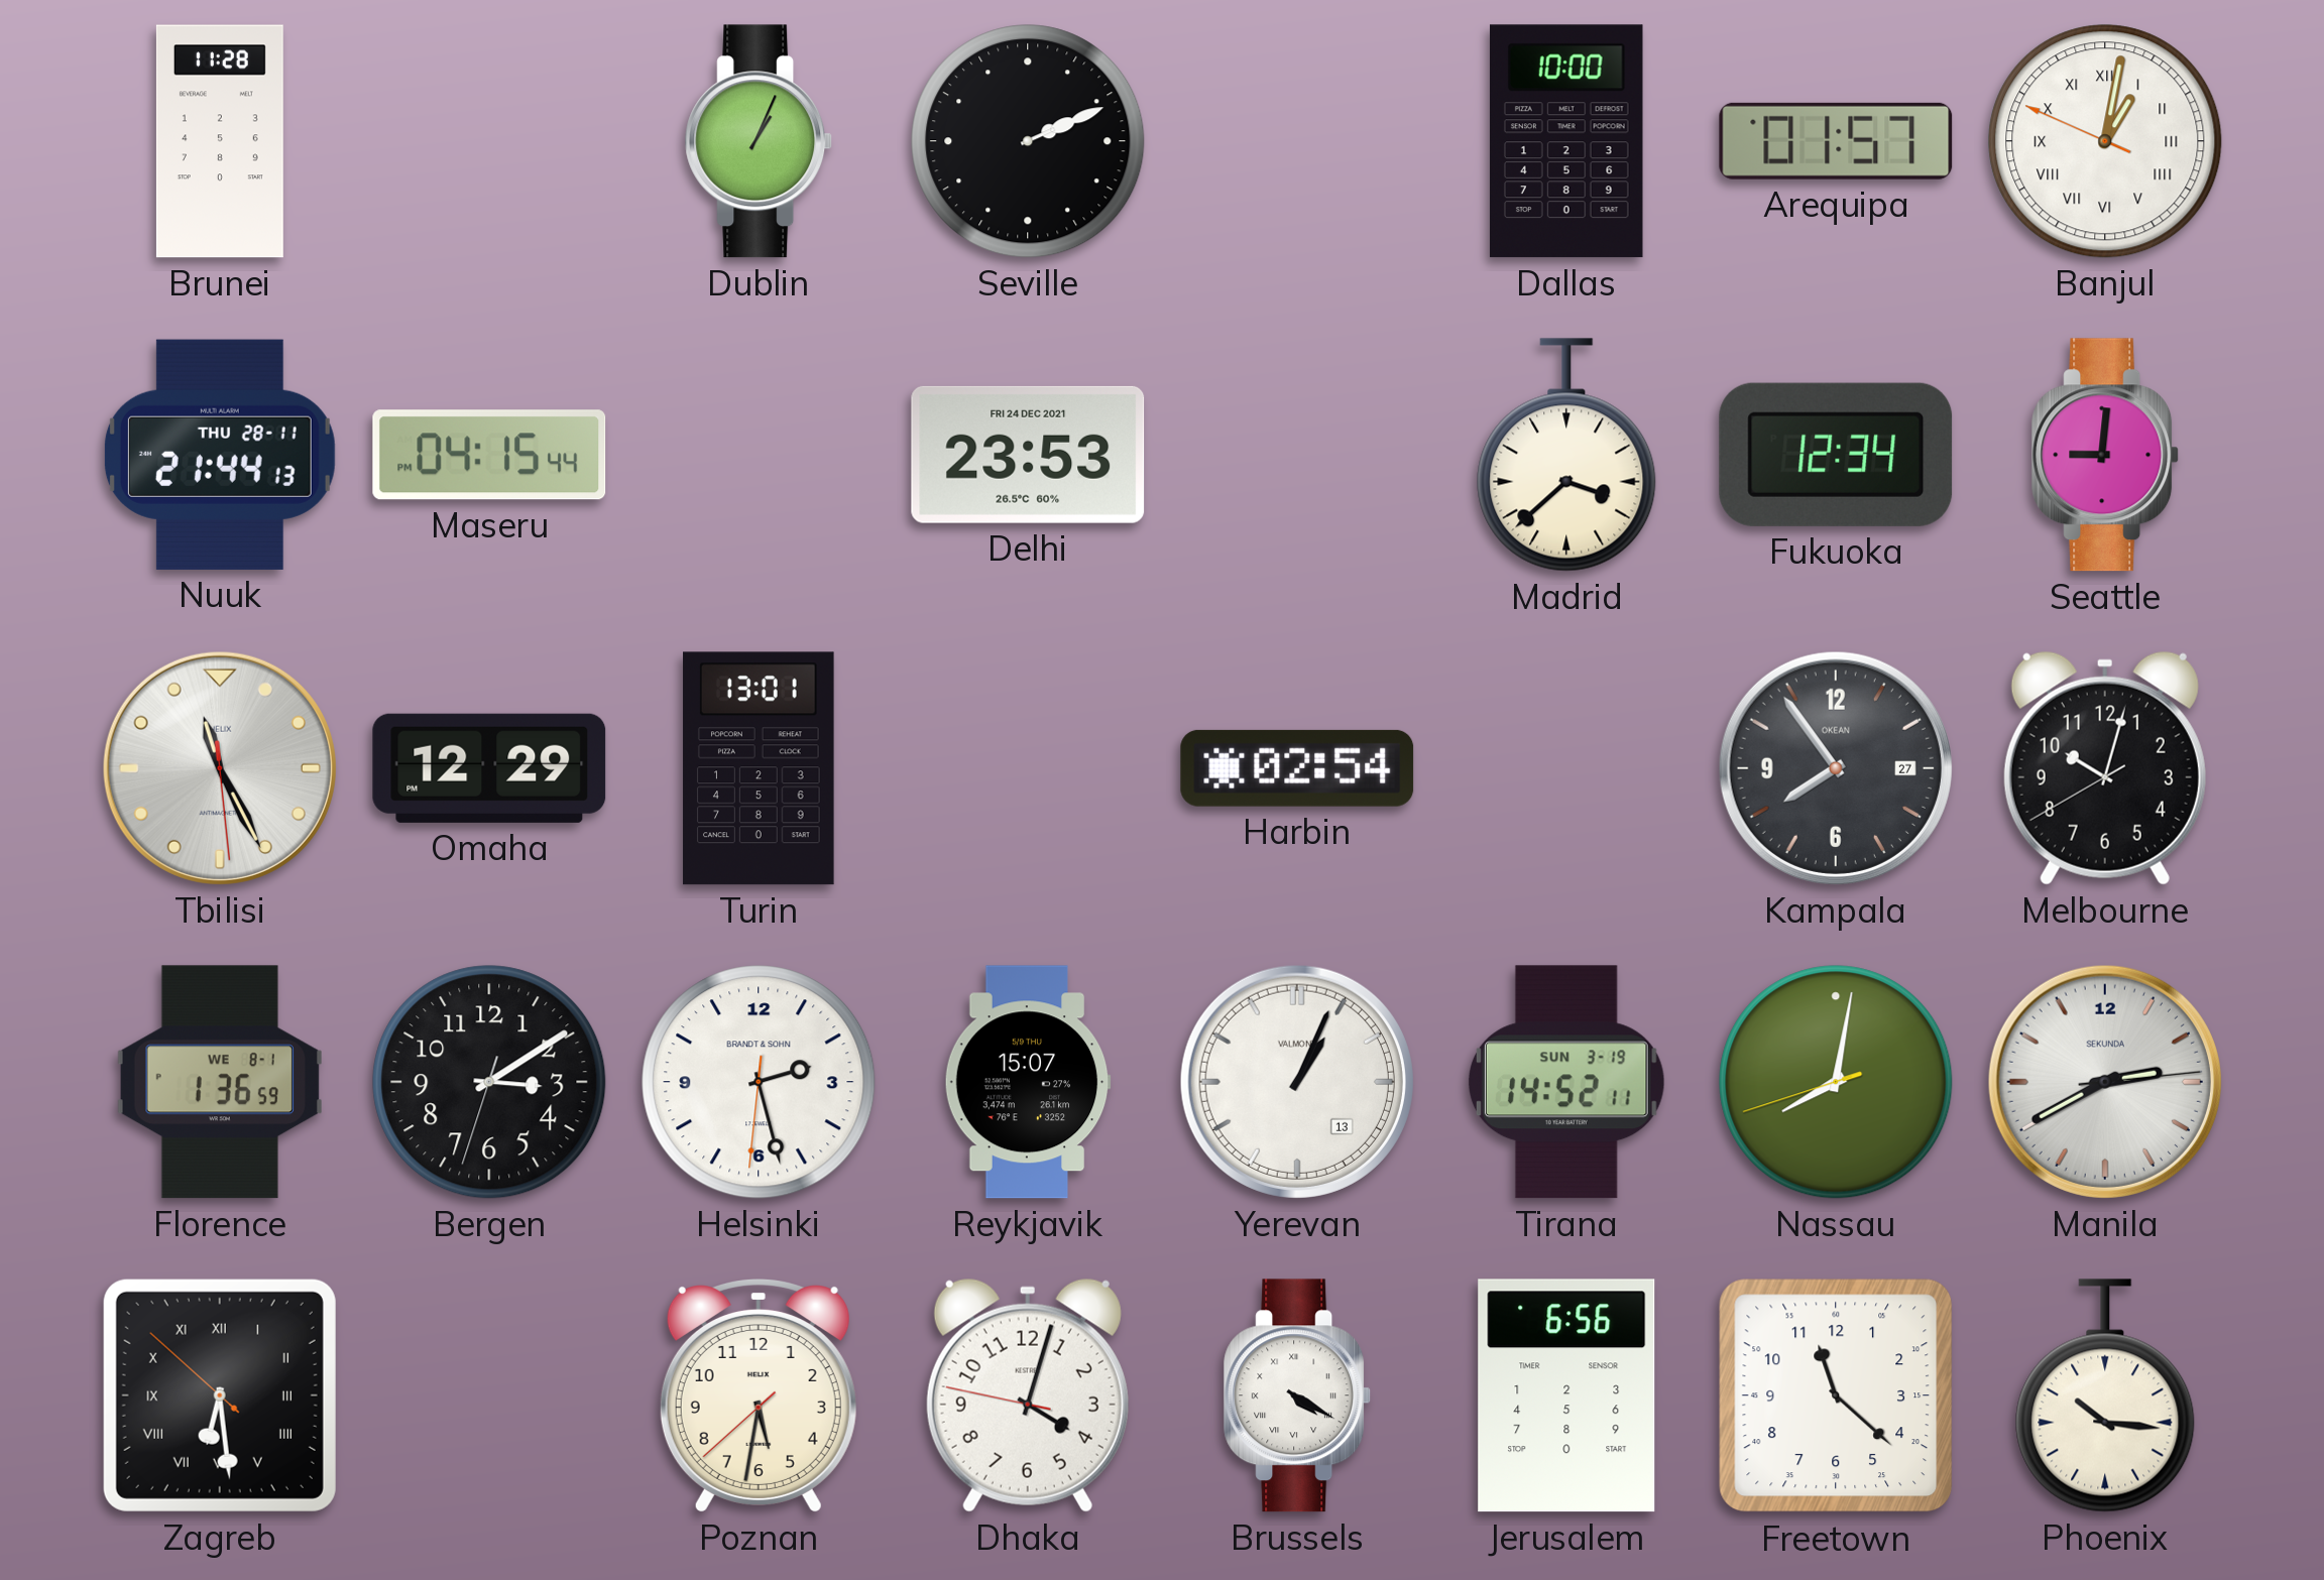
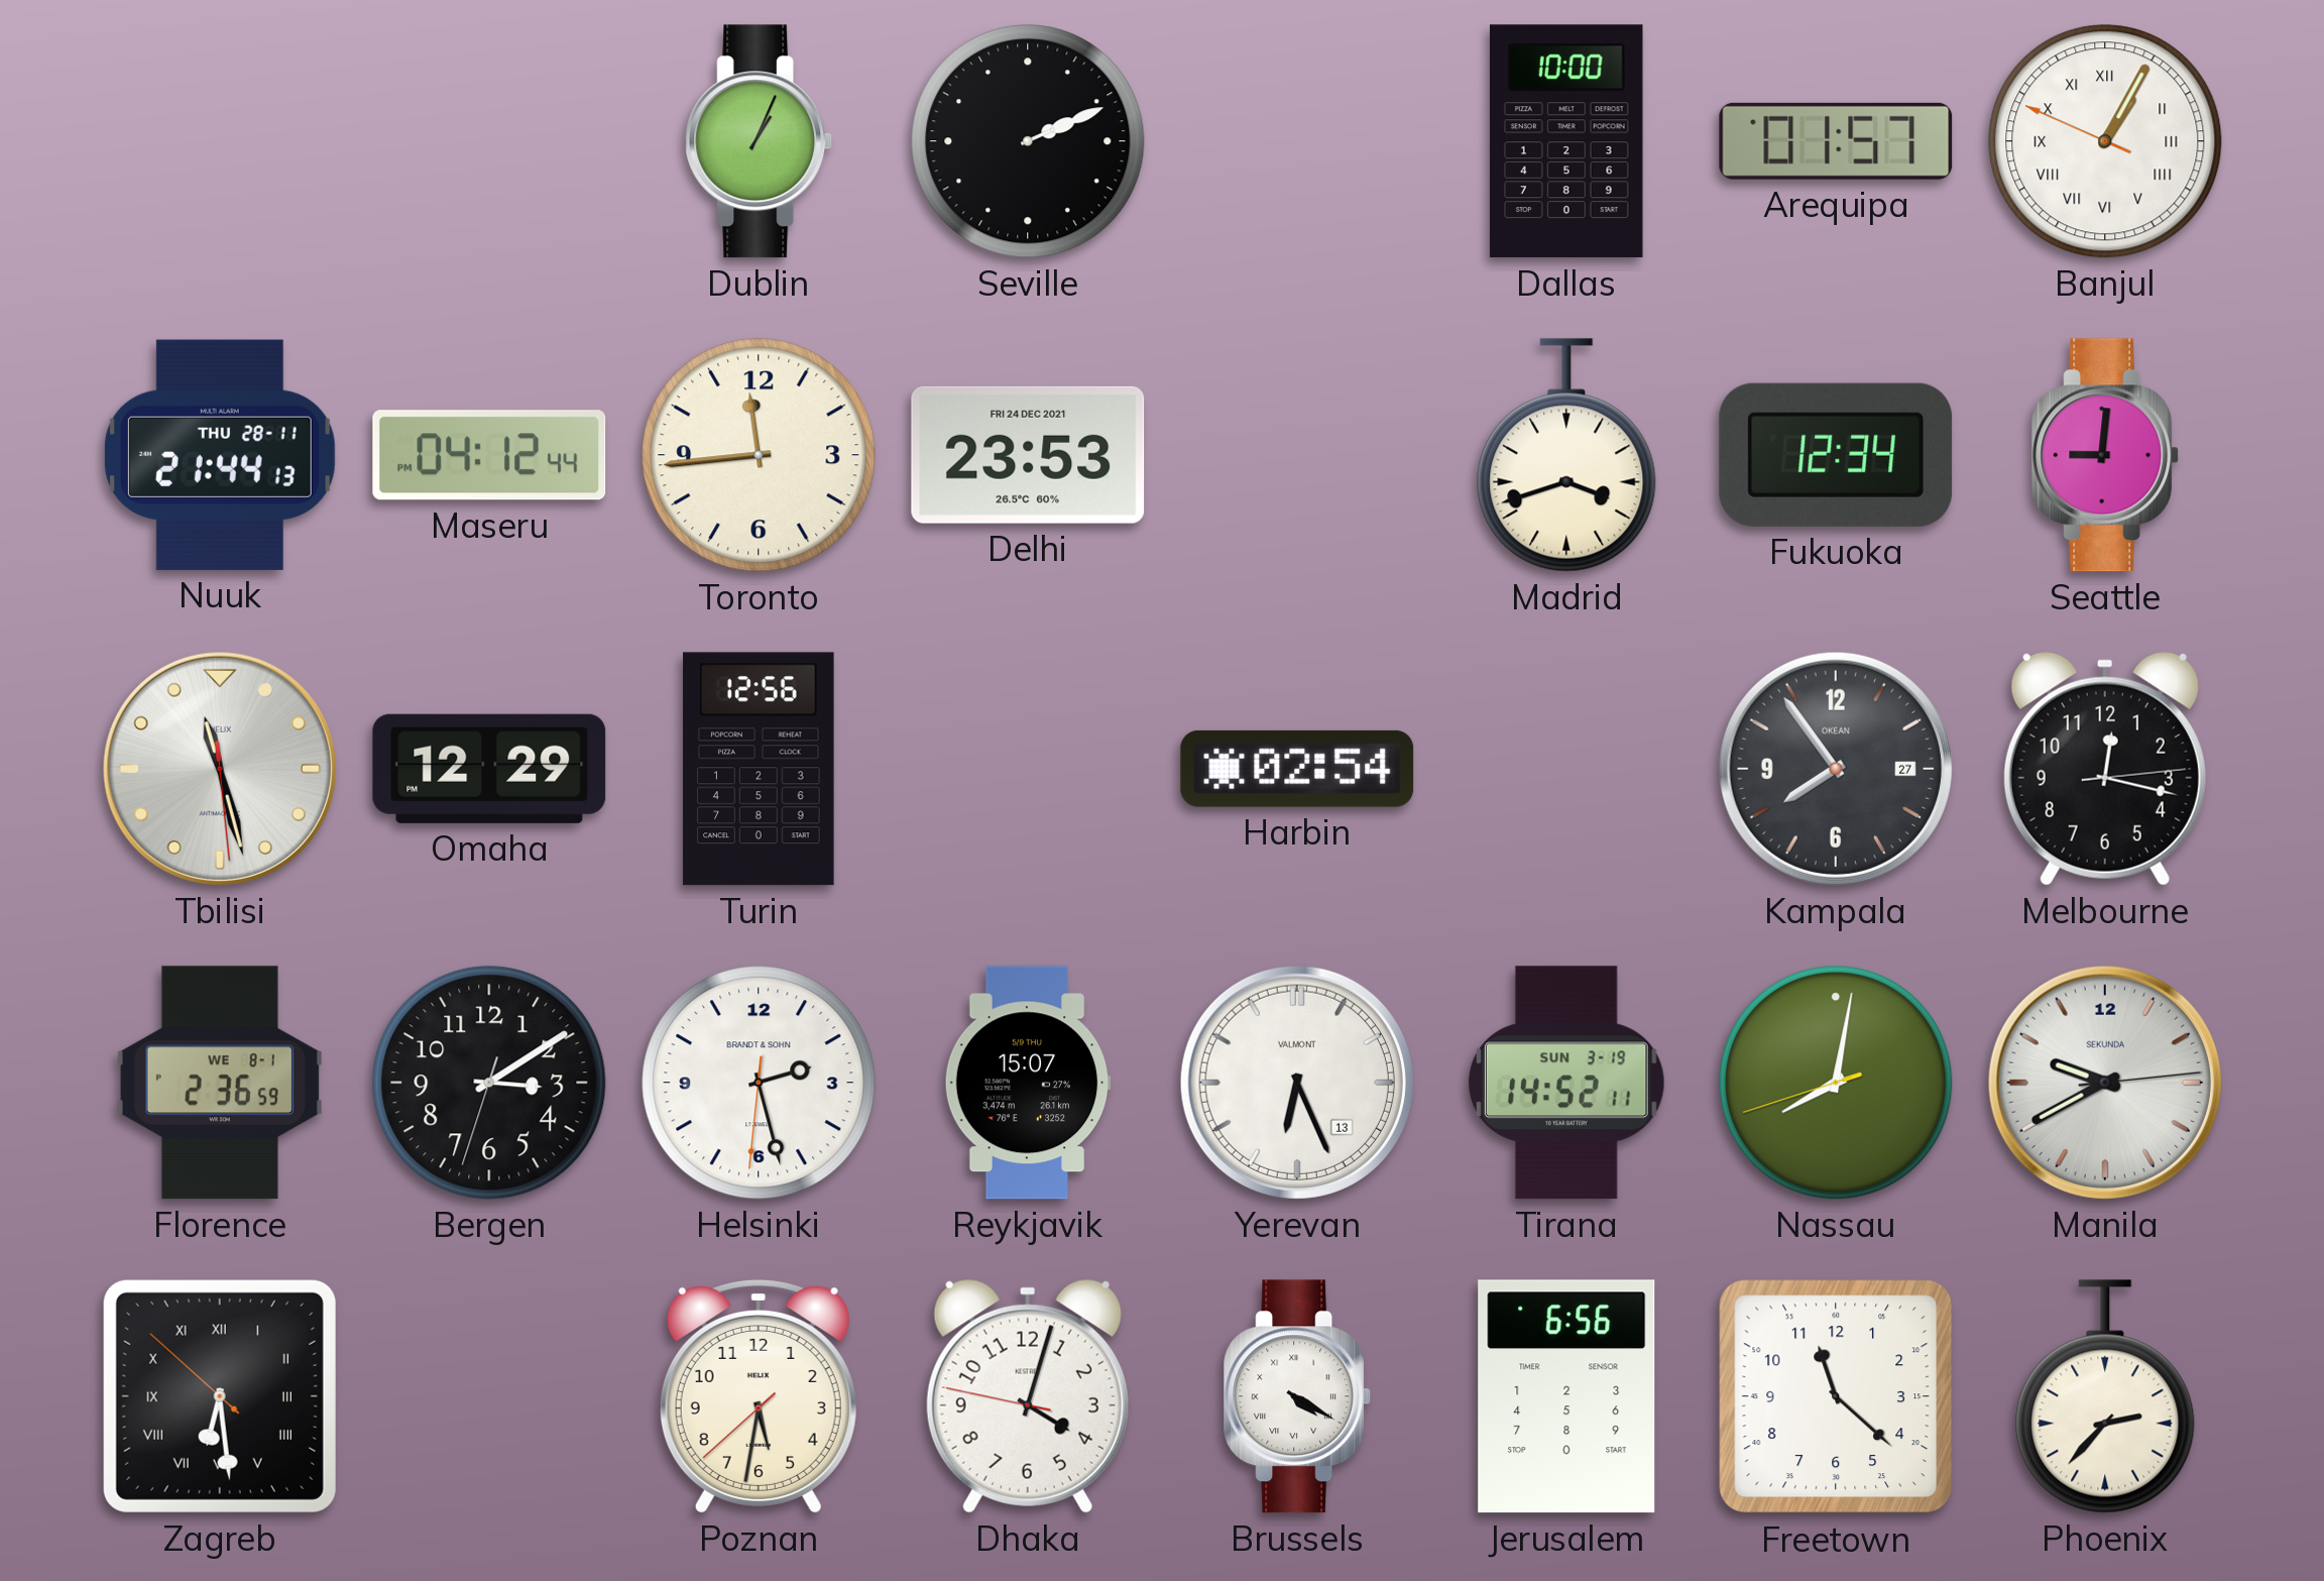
Brunei: 11:28 -> none (220, 141)
Banjul: 1:01 -> 1:04 (2105, 141)
Maseru: 04:15 -> 04:12 (489, 455)
Toronto: none -> 11:44 (759, 455)
Madrid: 3:38 -> 3:42 (1566, 455)
Tbilisi: 11:25 -> 11:27 (220, 769)
Turin: 13:01 -> 12:56 (759, 769)
Melbourne: 10:02 -> 12:17 (2105, 769)
Florence: 1:36 -> 2:36 (220, 1083)
Yerevan: 1:04 -> 6:26 (1297, 1083)
Manila: 2:40 -> 9:40 (2105, 1083)
Phoenix: 10:16 -> 2:37 (2105, 1396)
